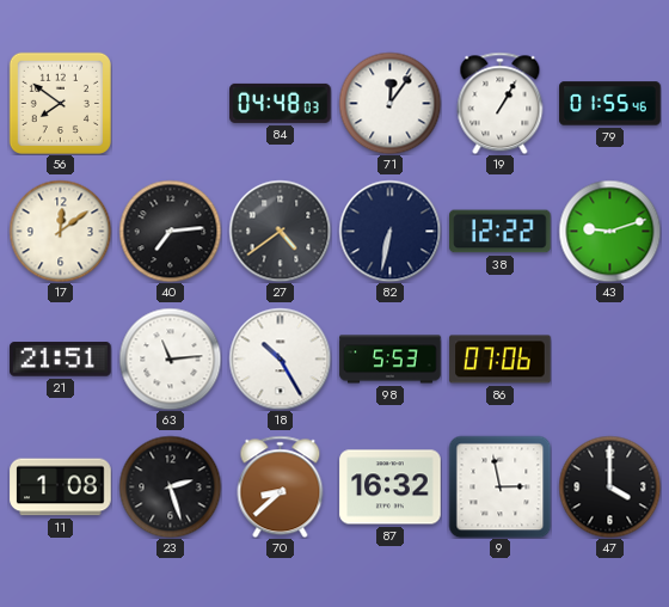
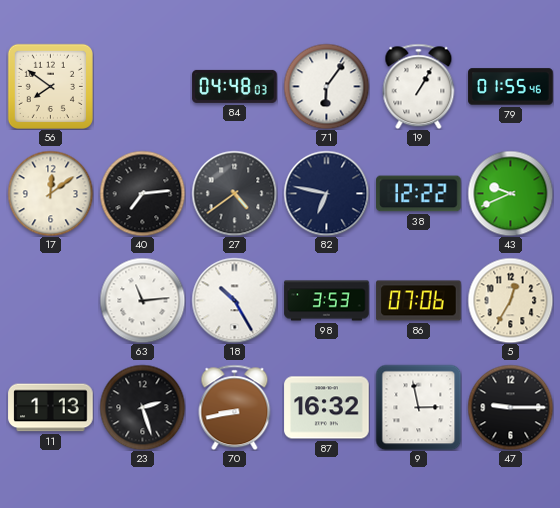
71: 12:06 -> 6:06 (326, 86)
82: 6:32 -> 6:47 (326, 193)
43: 9:12 -> 9:41 (510, 193)
21: 21:51 -> none (61, 360)
98: 5:53 -> 3:53 (327, 301)
5: none -> 12:35 (510, 300)
11: 1:08 -> 1:13 (51, 408)
70: 8:38 -> 8:43 (235, 407)
47: 4:00 -> 9:15 (510, 407)
